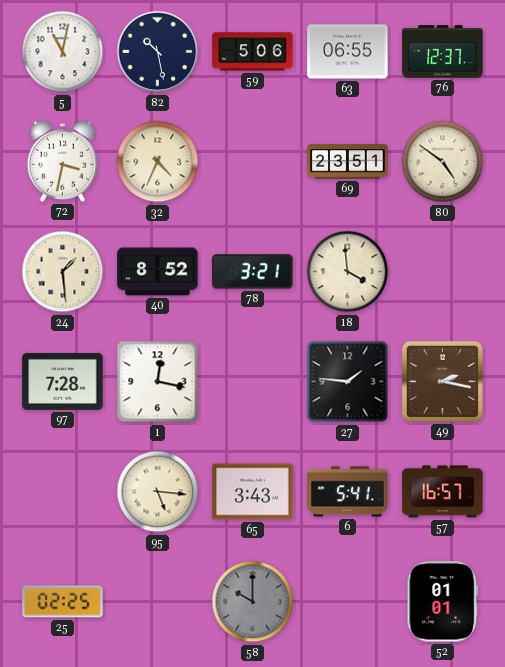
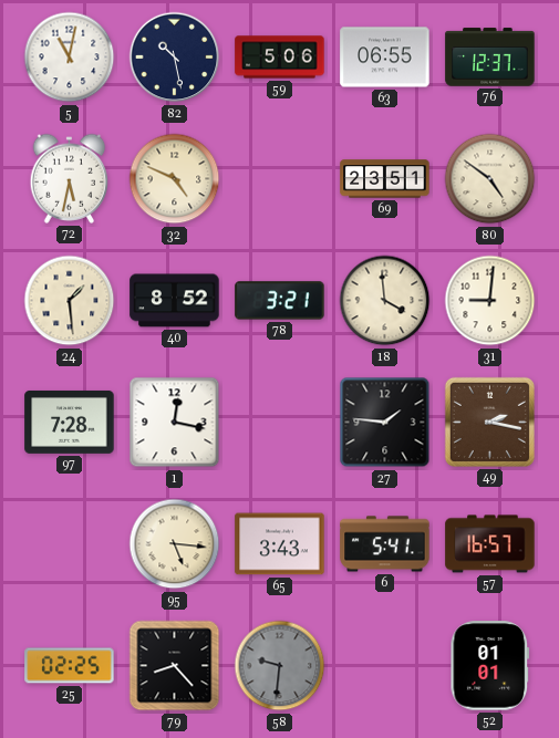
72: 3:32 -> 5:32 (70, 178)
32: 4:34 -> 4:49 (175, 179)
31: none -> 9:01 (490, 301)
79: none -> 8:23 (175, 666)
58: 10:00 -> 9:31 (280, 666)
